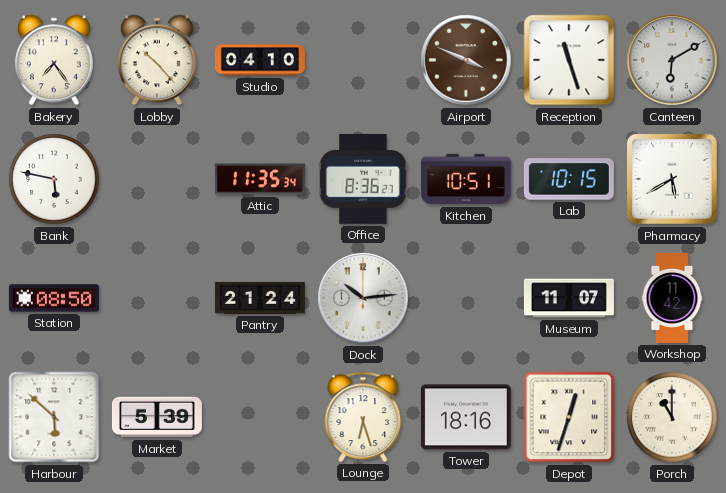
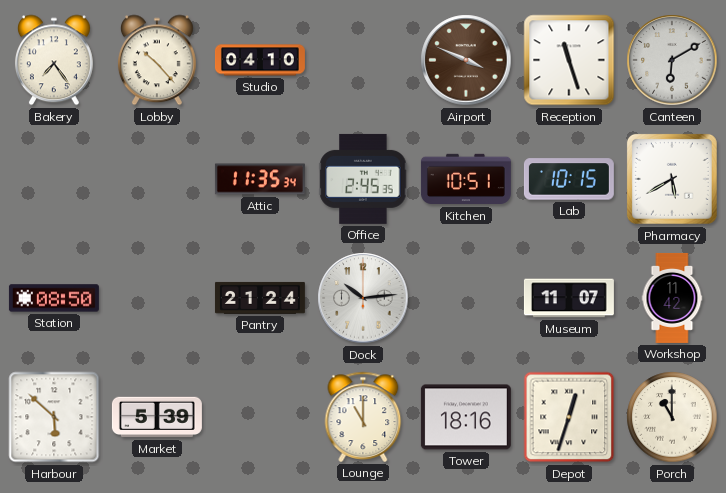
Bank: 5:47 -> none (54, 179)
Office: 8:36 -> 2:45 (363, 179)
Lounge: 6:27 -> 11:00 (363, 417)
